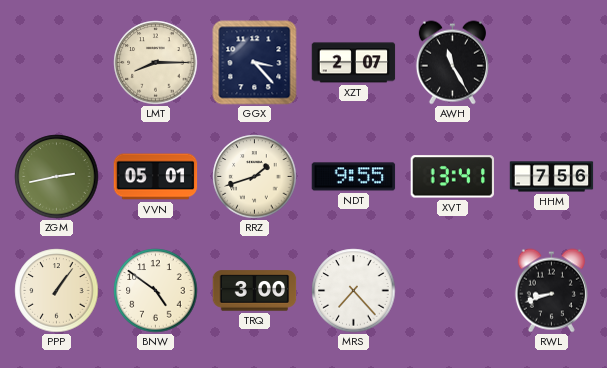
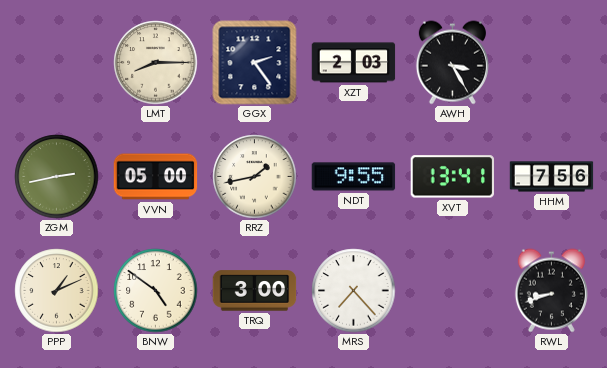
GGX: 3:23 -> 2:24 (255, 63)
XZT: 2:07 -> 2:03 (354, 63)
AWH: 11:25 -> 3:25 (452, 63)
VVN: 05:01 -> 05:00 (156, 177)
RRZ: 1:42 -> 1:43 (255, 177)
PPP: 1:06 -> 1:11 (57, 291)
